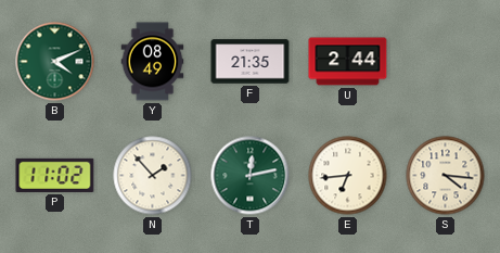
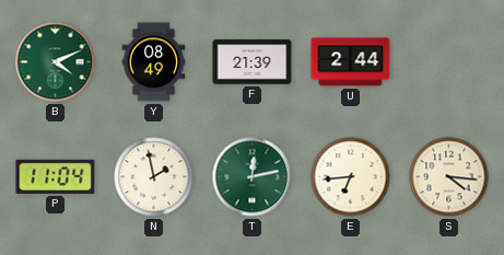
F: 21:35 -> 21:39 (253, 62)
P: 11:02 -> 11:04 (56, 176)
N: 1:53 -> 1:58 (154, 177)
